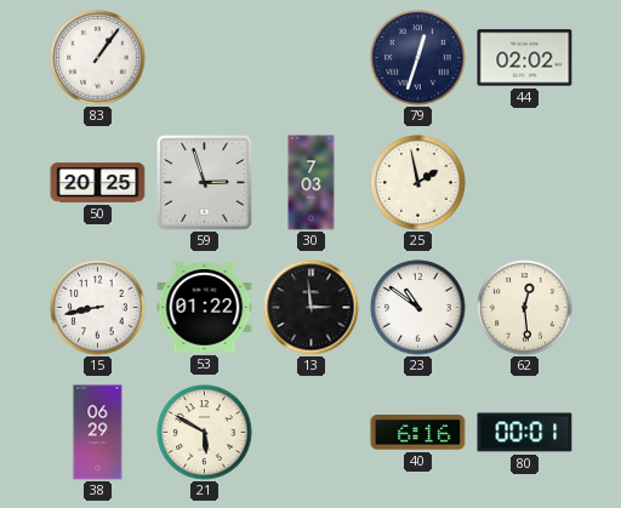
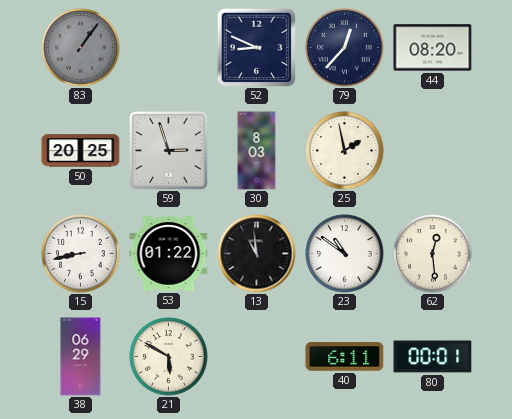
83 dial: white -> grey (81, 48)
52: none -> 8:49 (256, 47)
79: 12:33 -> 12:37 (345, 48)
44: 02:02 -> 08:20 (433, 48)
30: 7:03 -> 8:03 (257, 151)
13: 2:59 -> 10:59 (257, 254)
40: 6:16 -> 6:11 (345, 357)
